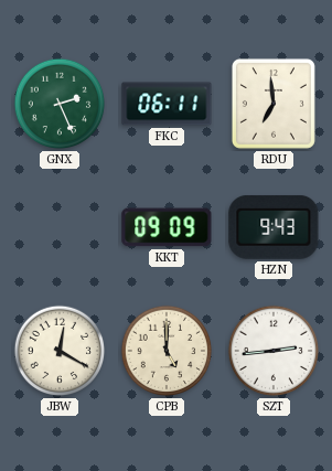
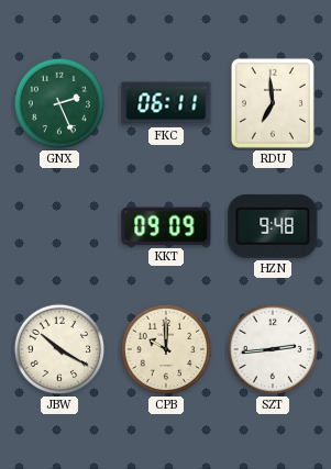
HZN: 9:43 -> 9:48 (273, 226)
JBW: 12:20 -> 10:20 (59, 349)
CPB: 5:00 -> 10:00 (166, 349)
